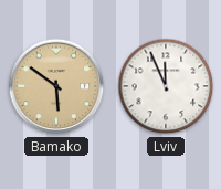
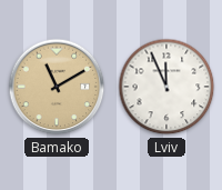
Bamako: 5:51 -> 11:10 (57, 87)
